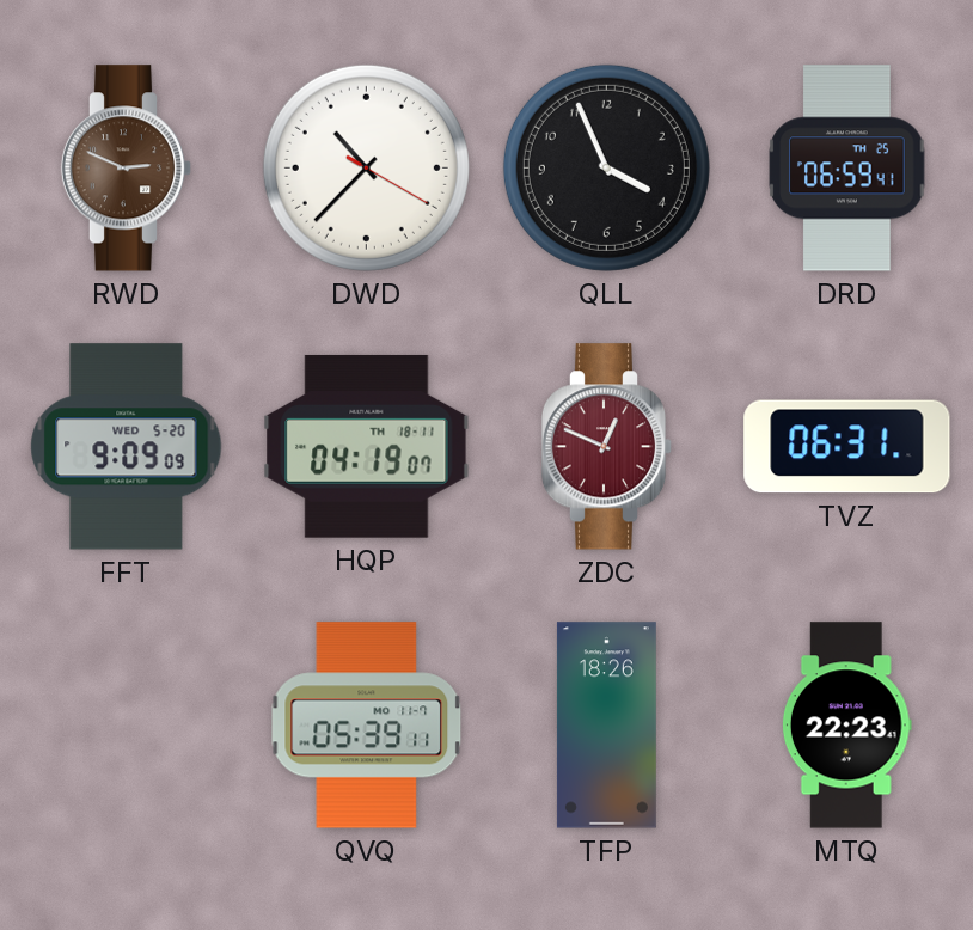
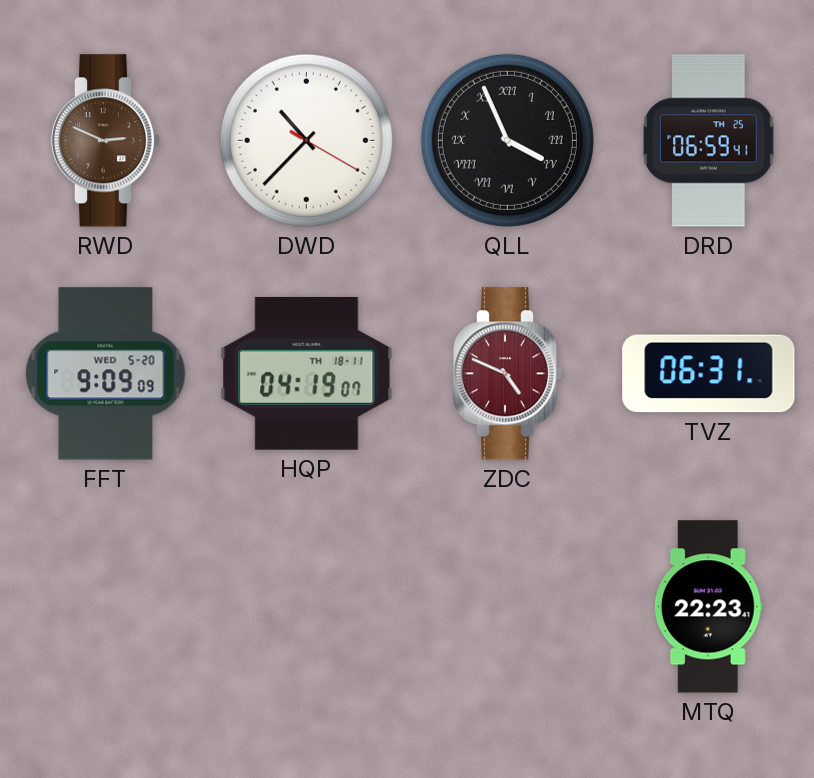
QLL numerals: Arabic -> Roman (507, 140)
ZDC: 12:49 -> 4:49 (508, 374)
QVQ: 05:39 -> none (367, 726)
TFP: 18:26 -> none (606, 726)
